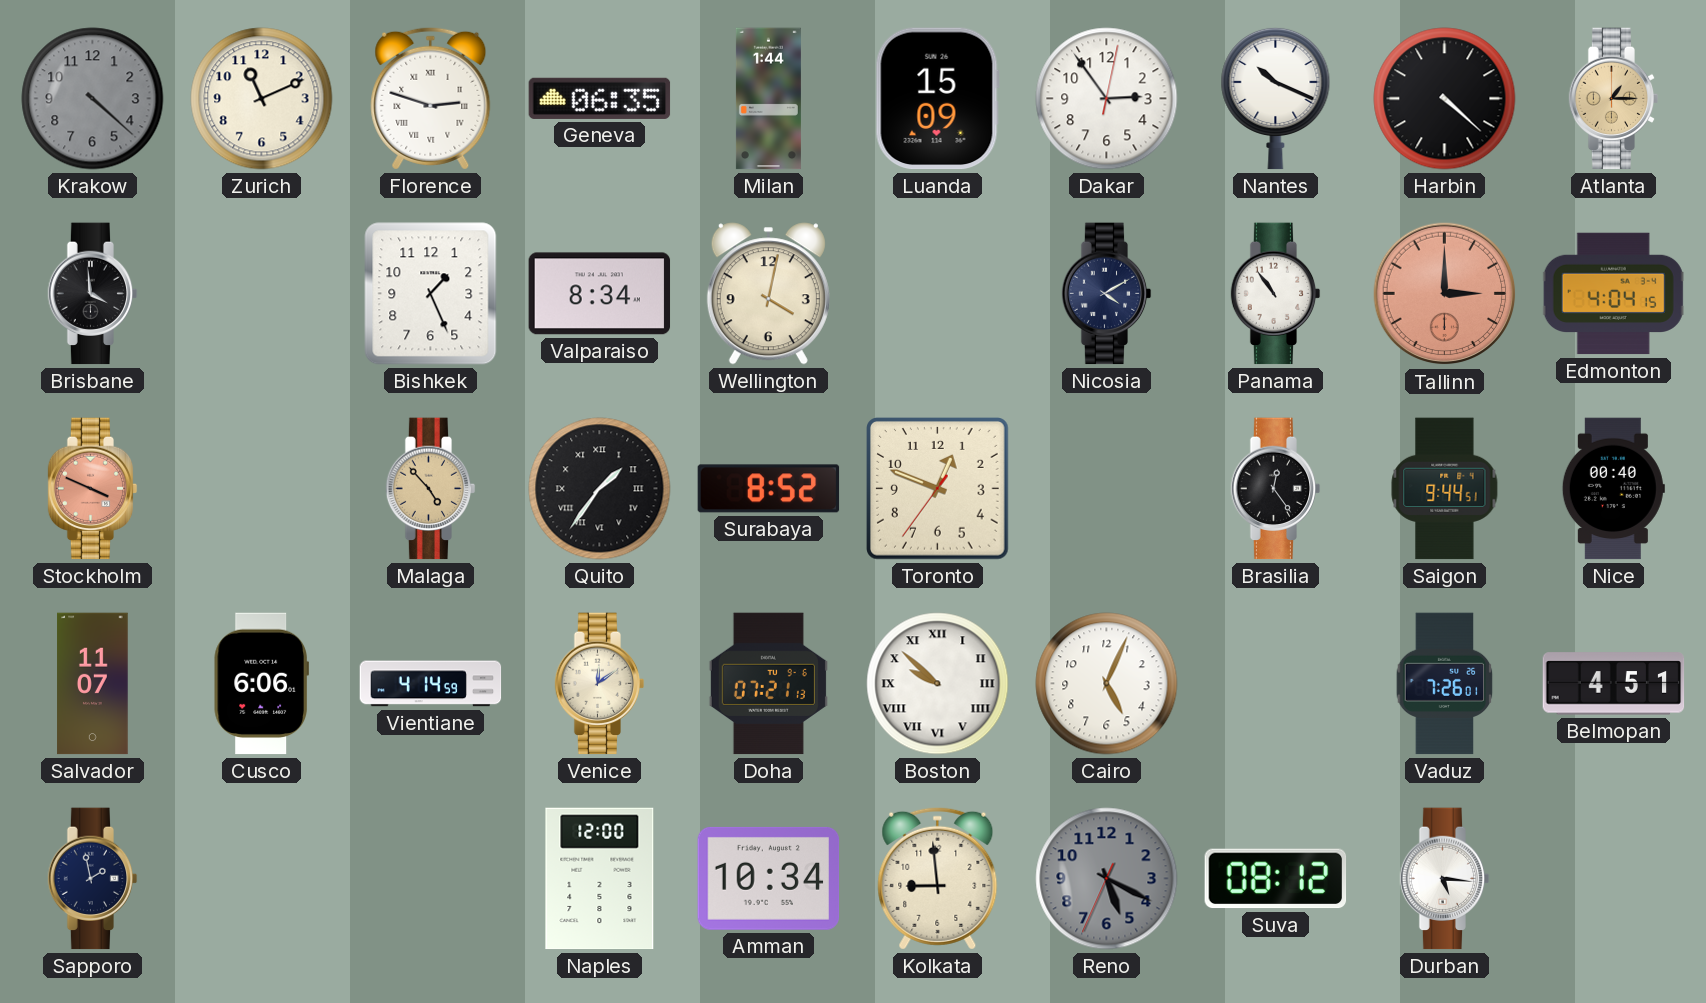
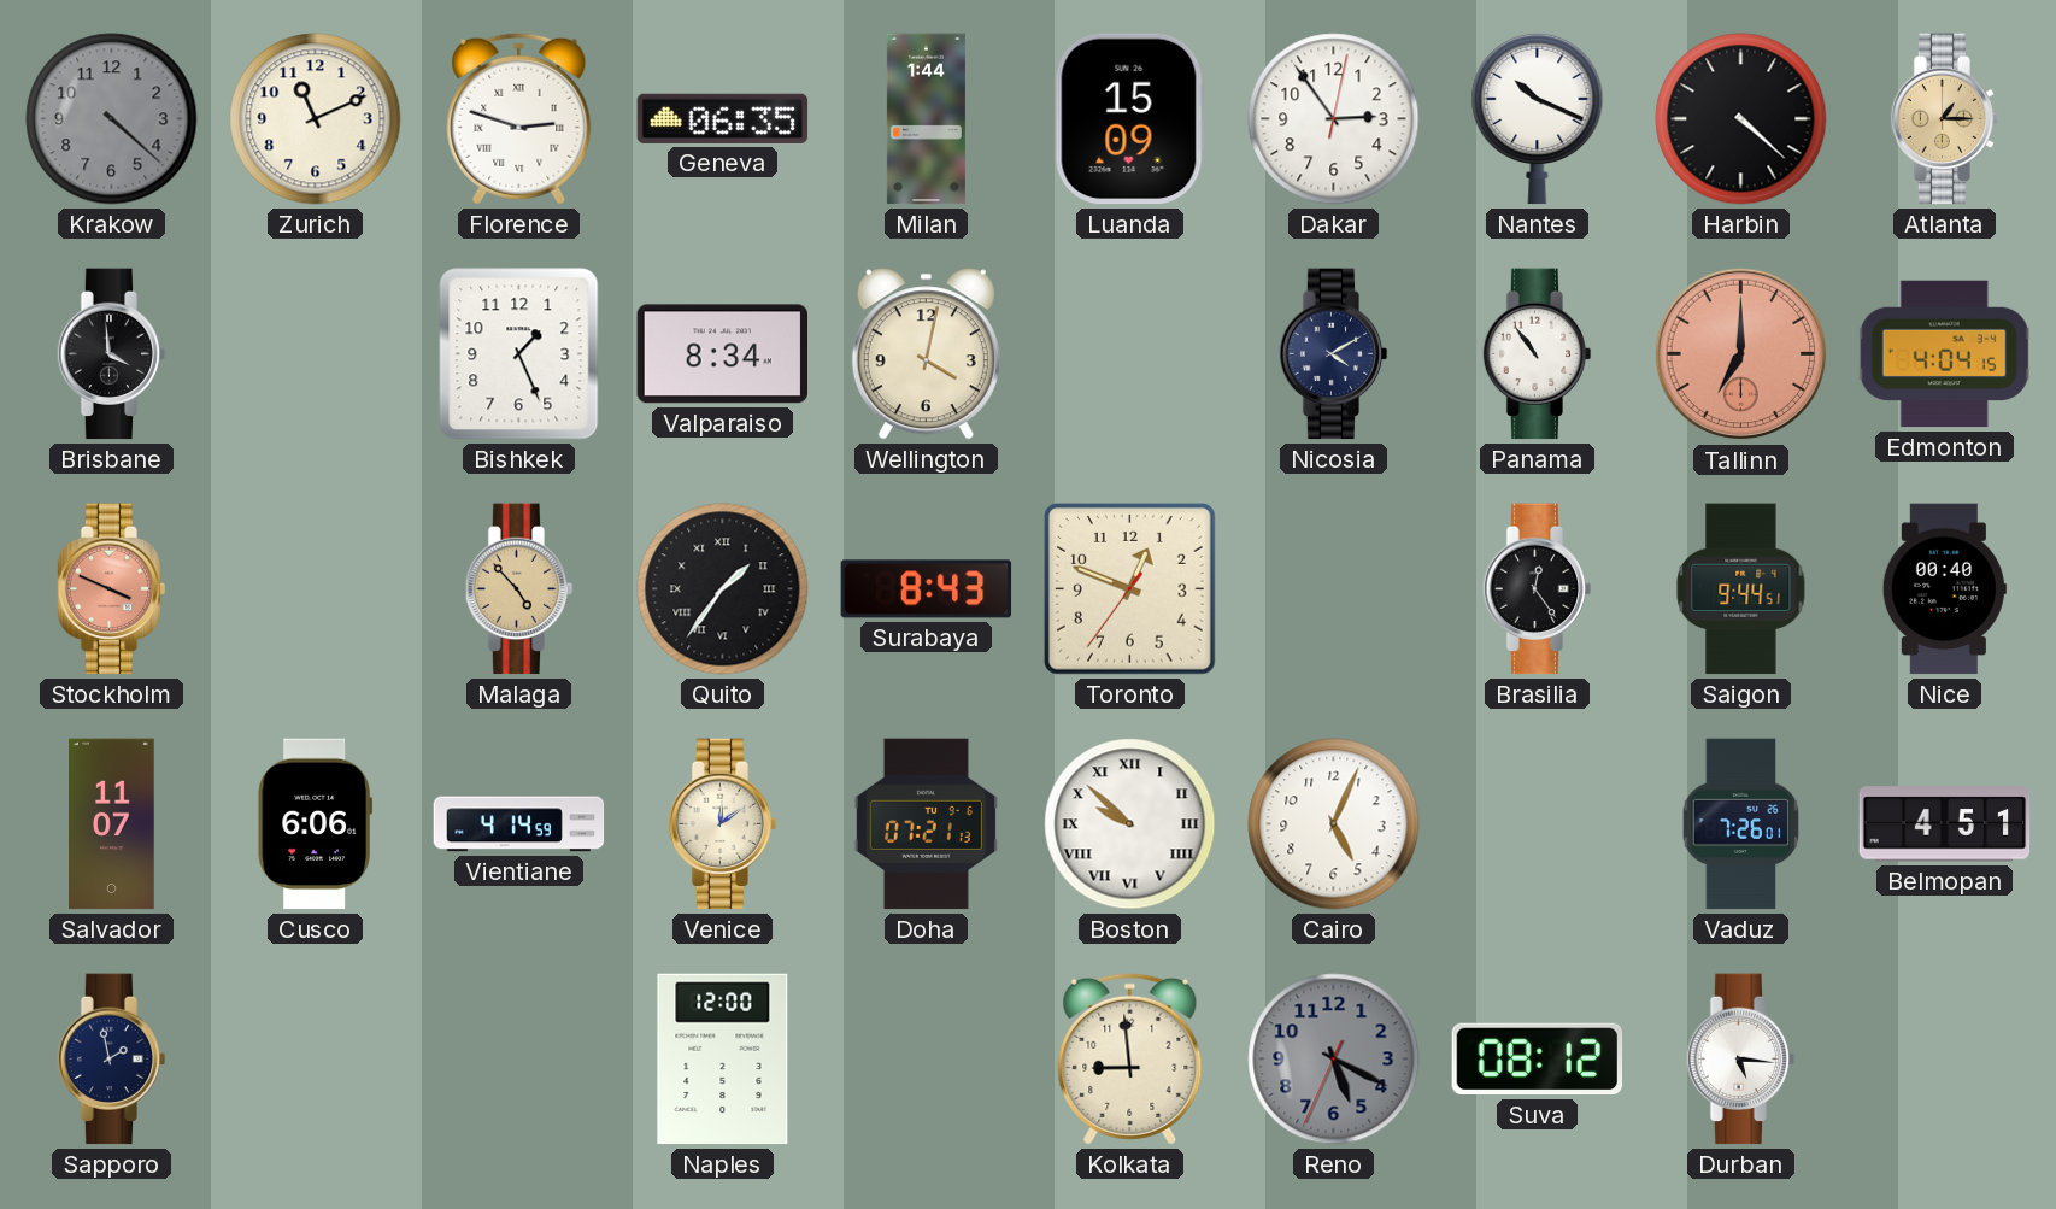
Tallinn: 3:00 -> 7:00 (1741, 354)
Surabaya: 8:52 -> 8:43 (927, 589)
Amman: 10:34 -> none (769, 878)
